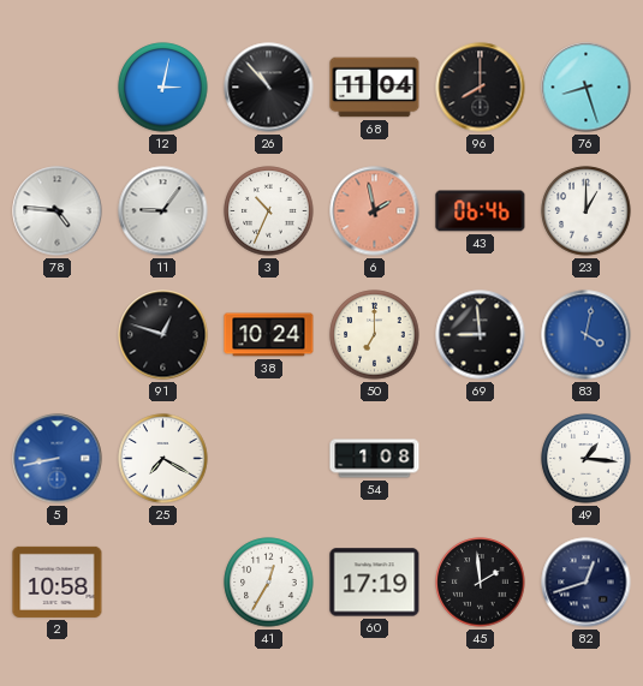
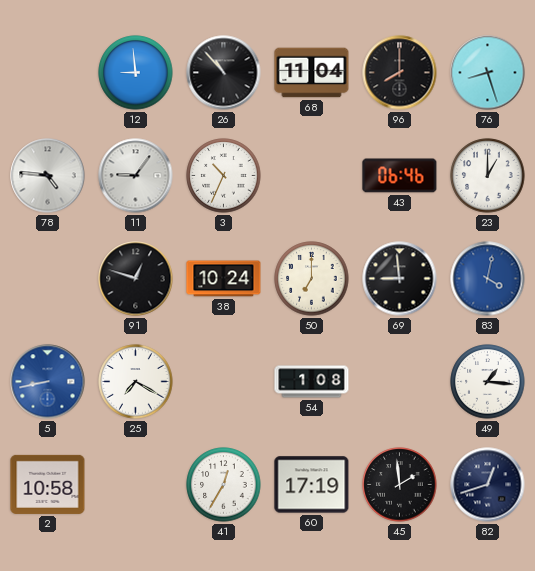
12: 3:02 -> 8:59 (136, 73)
6: 1:58 -> none (375, 211)
